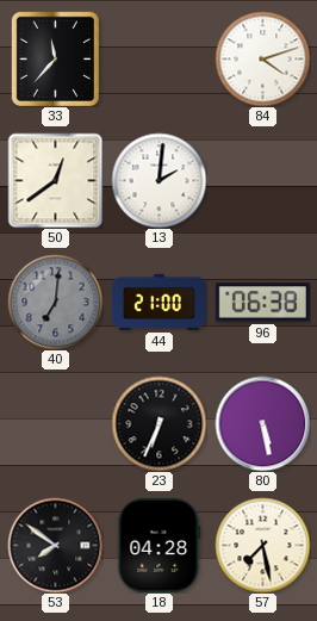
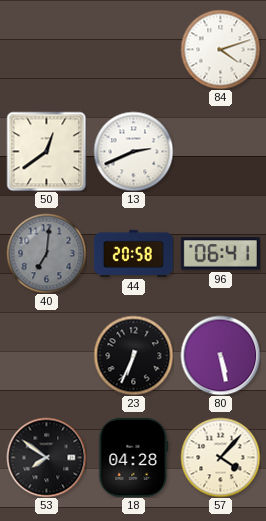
33: 11:37 -> none (55, 58)
13: 2:01 -> 2:41 (133, 151)
44: 21:00 -> 20:58 (133, 253)
96: 06:38 -> 06:41 (220, 254)
57: 7:28 -> 4:07 (220, 457)
